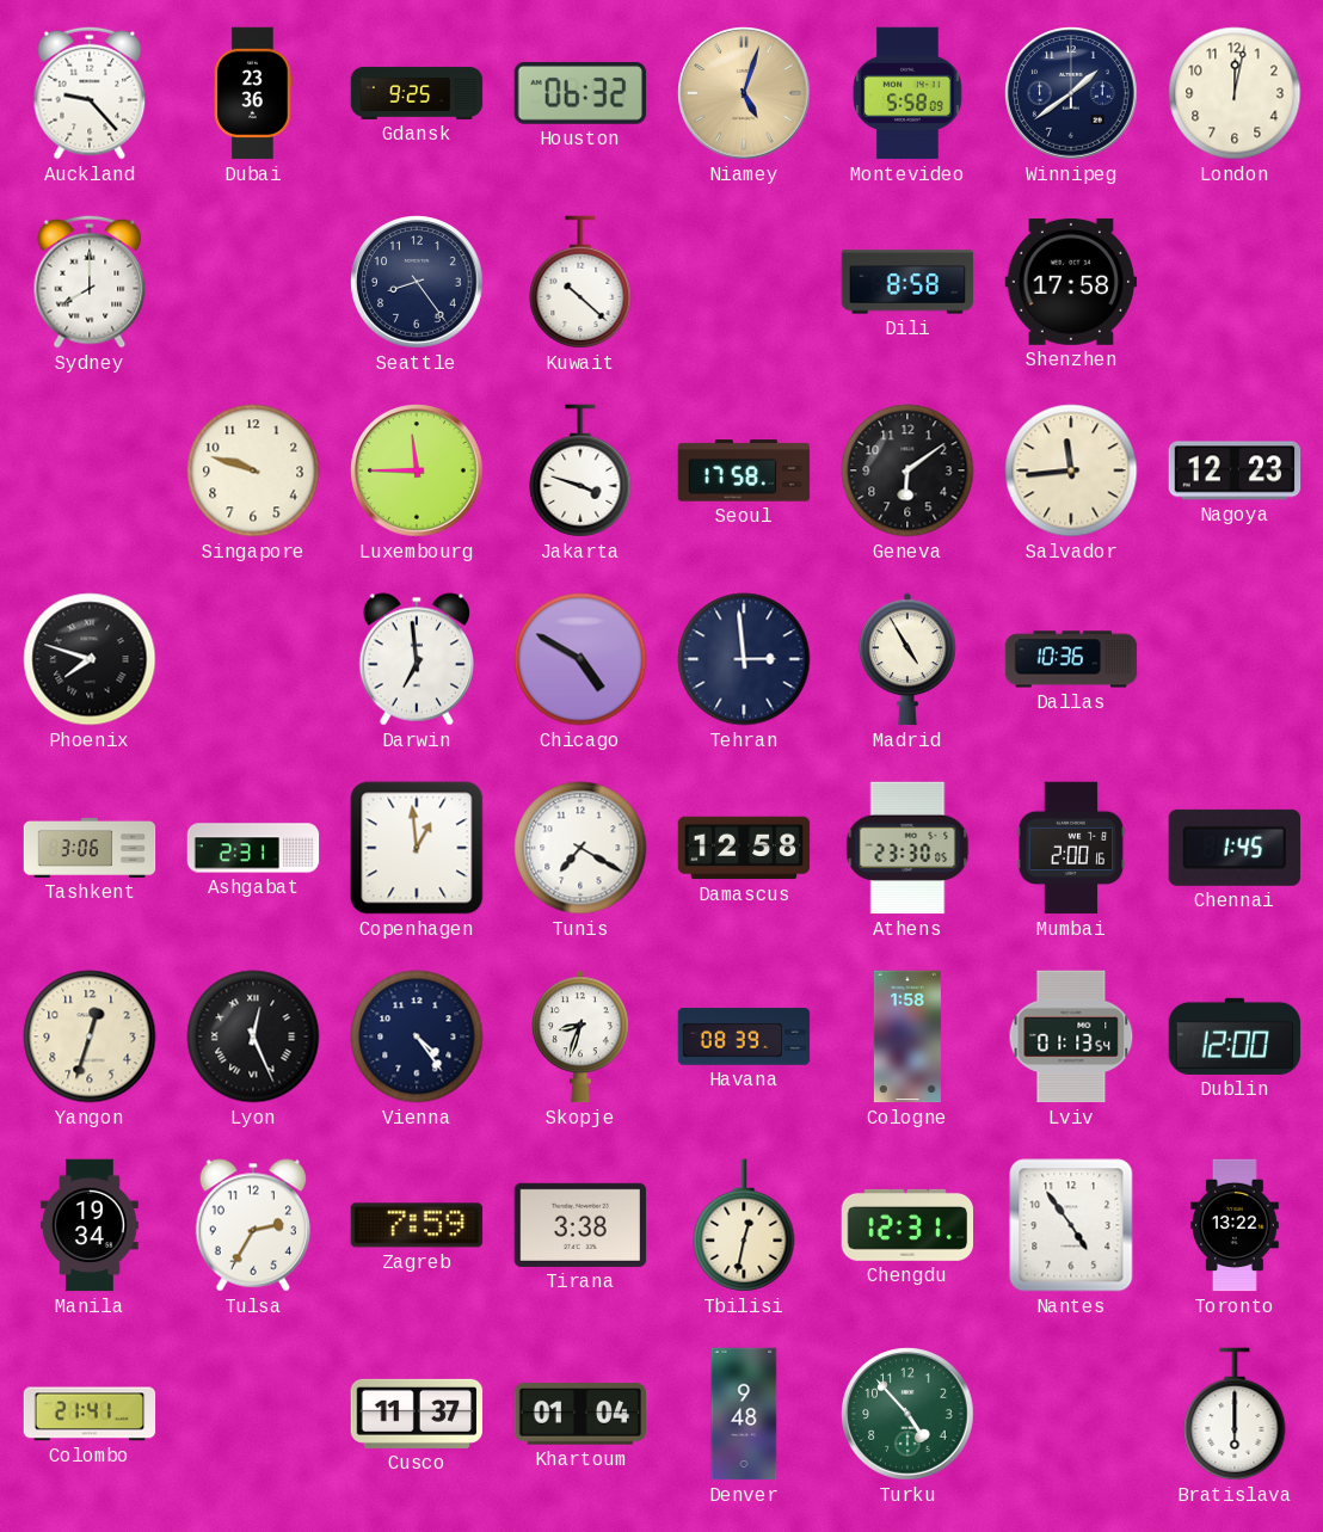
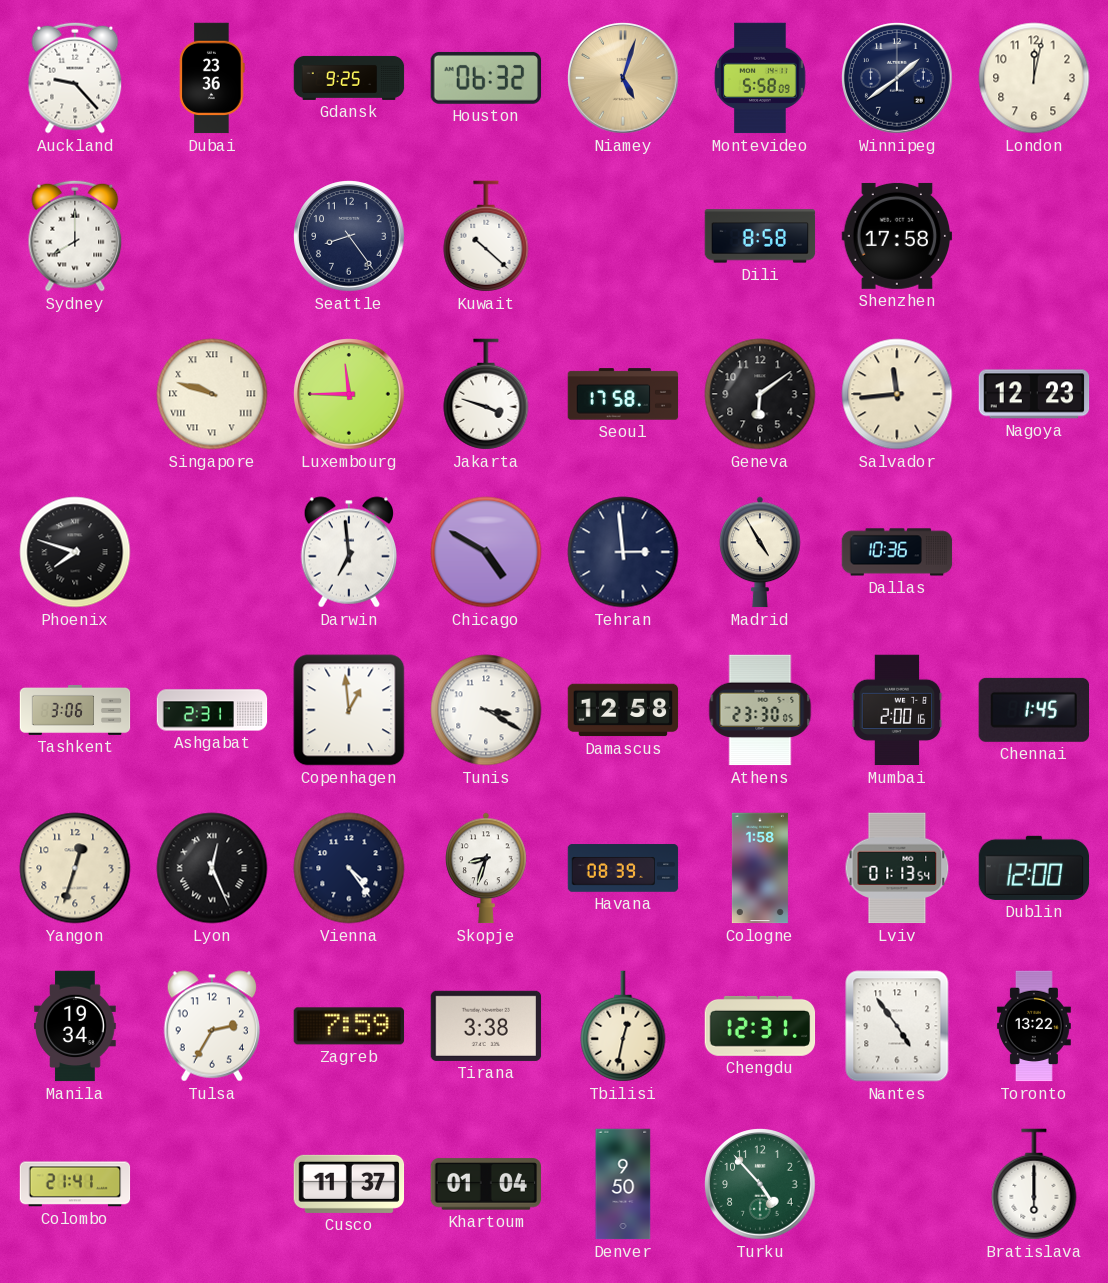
Singapore numerals: Arabic -> Roman (212, 394)
Tunis: 7:20 -> 3:20 (486, 710)
Denver: 9:48 -> 9:50 (623, 1184)
